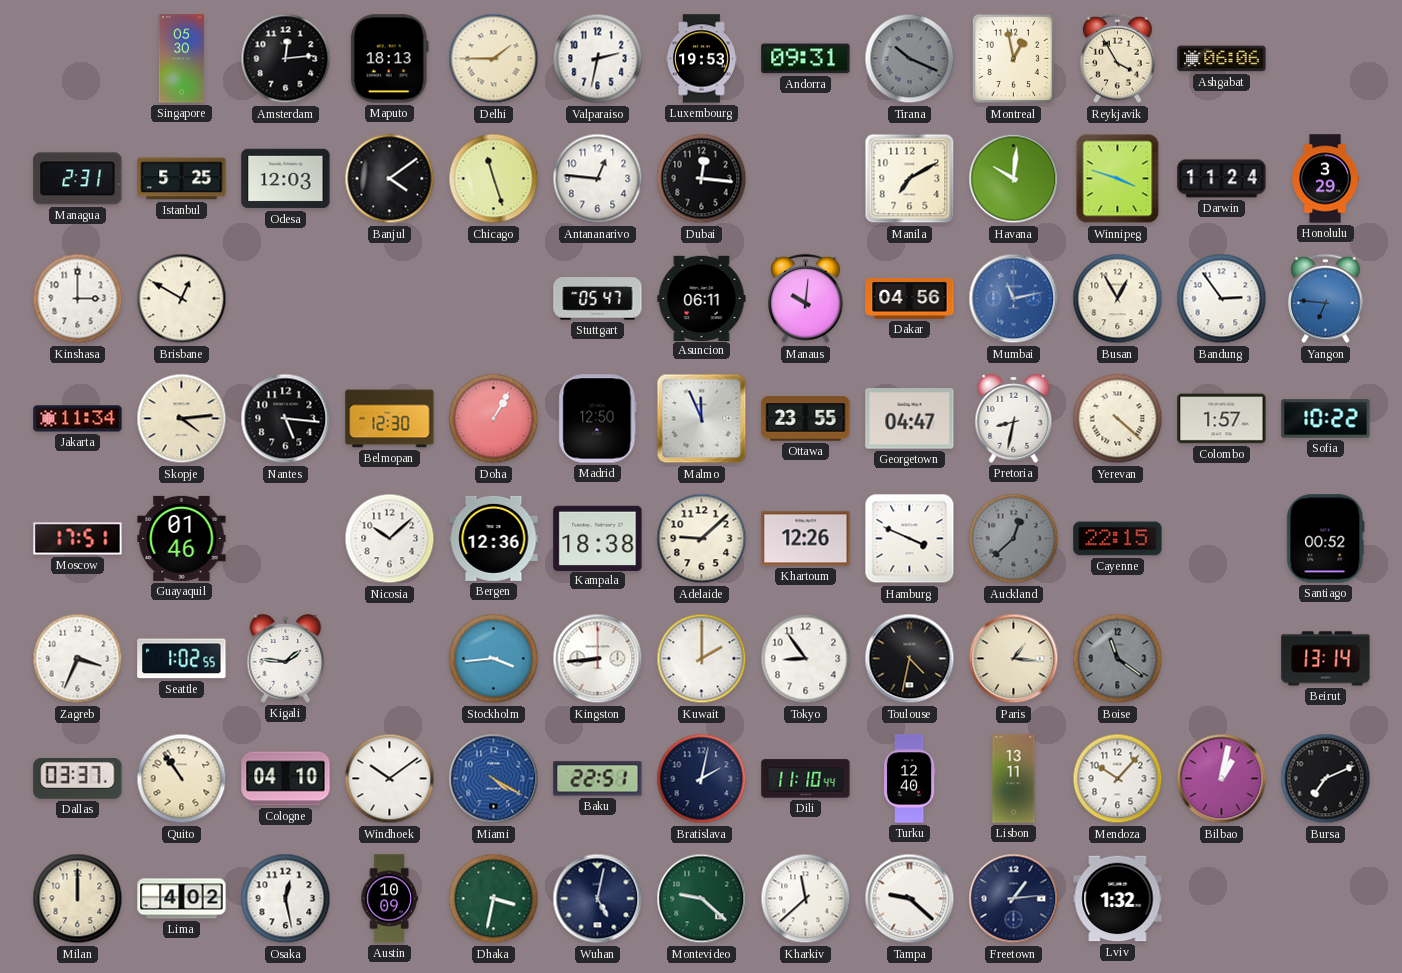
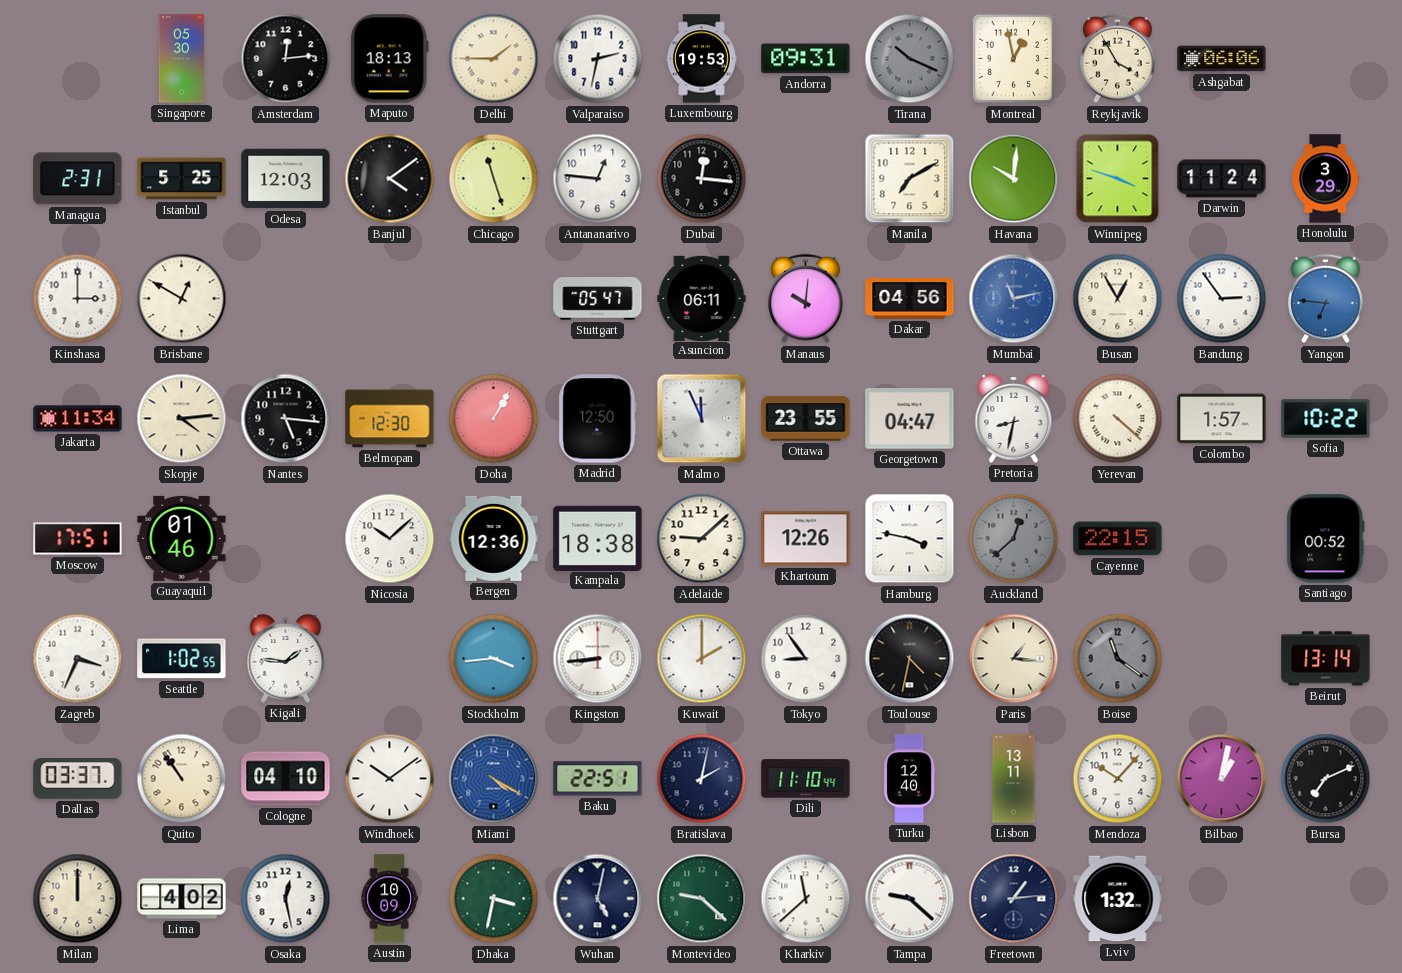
Hamburg: 3:49 -> 3:47 (910, 539)
